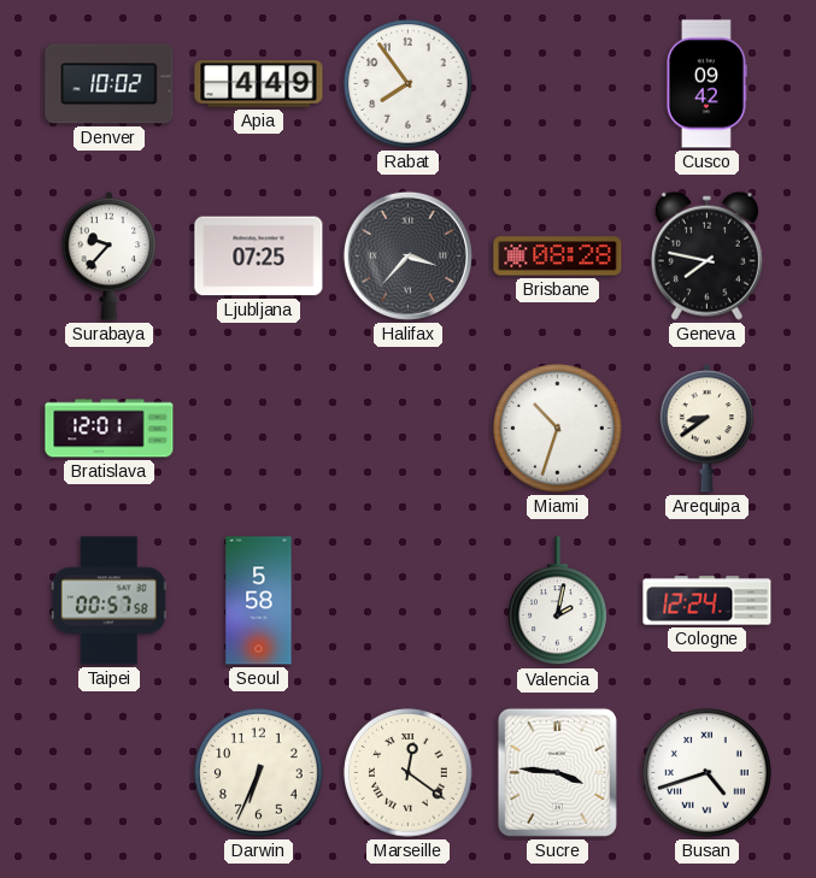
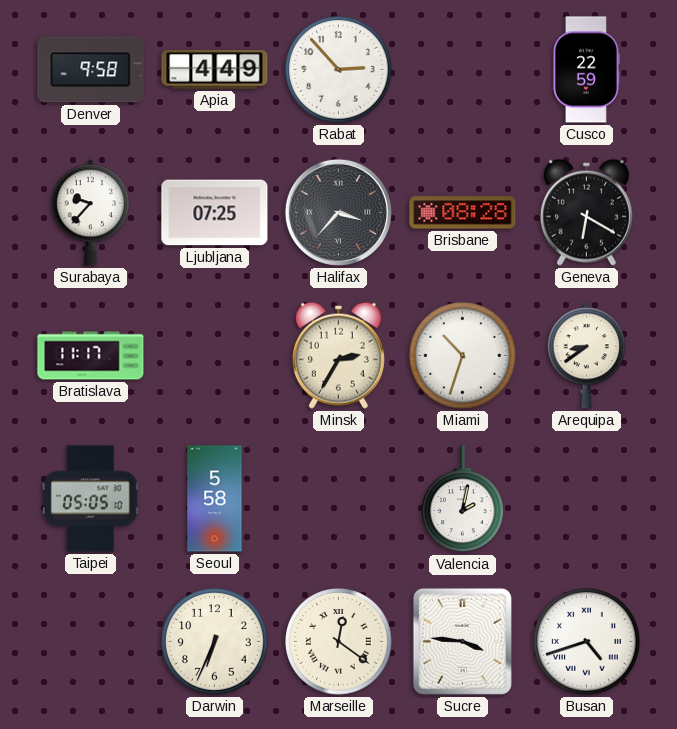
Denver: 10:02 -> 9:58 (91, 70)
Rabat: 7:54 -> 2:53 (339, 70)
Cusco: 09:42 -> 22:59 (586, 70)
Geneva: 7:47 -> 6:20 (586, 212)
Bratislava: 12:01 -> 11:17 (91, 356)
Minsk: none -> 2:35 (338, 355)
Taipei: 00:57 -> 05:05 (90, 499)
Cologne: 12:24 -> none (708, 601)
